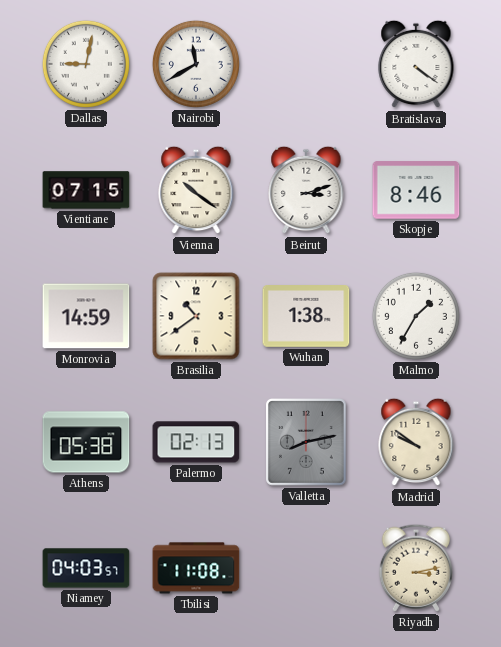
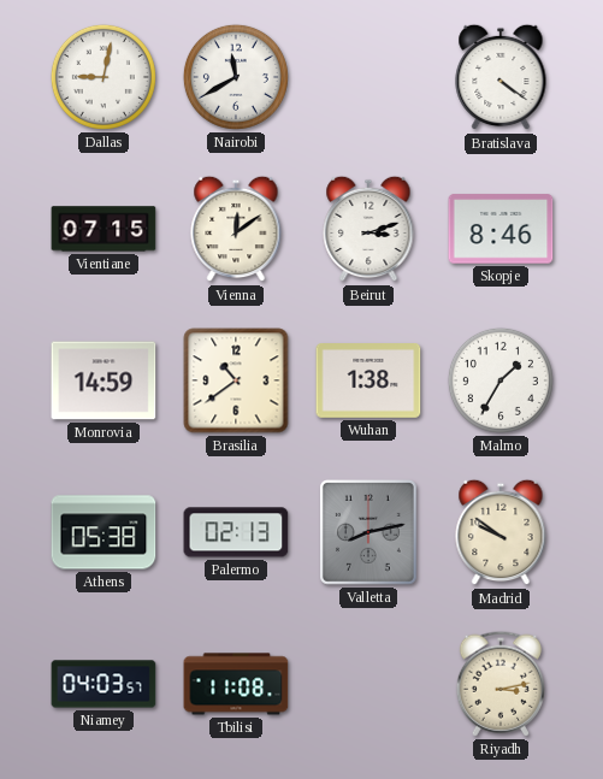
Vienna: 10:21 -> 12:09 (236, 229)
